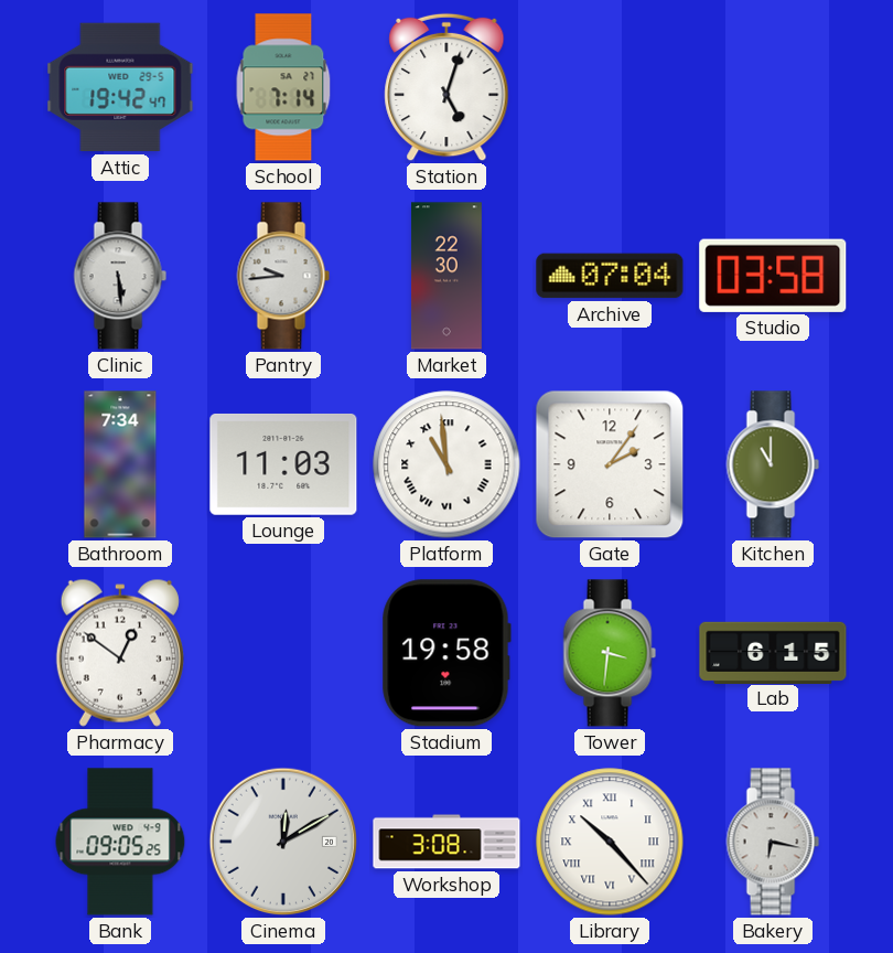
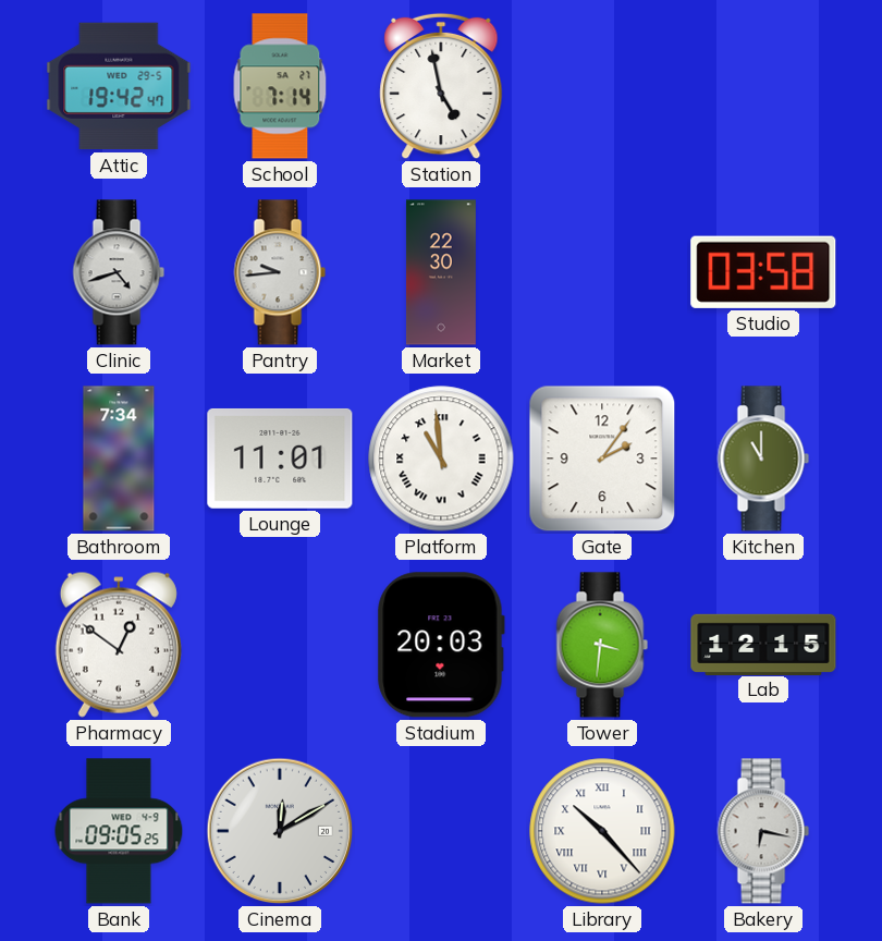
Station: 5:03 -> 4:58 (441, 86)
Clinic: 5:29 -> 4:42 (119, 272)
Archive: 07:04 -> none (610, 276)
Lounge: 11:03 -> 11:01 (280, 459)
Stadium: 19:58 -> 20:03 (441, 645)
Lab: 6:15 -> 12:15 (763, 644)
Workshop: 3:08 -> none (446, 842)
